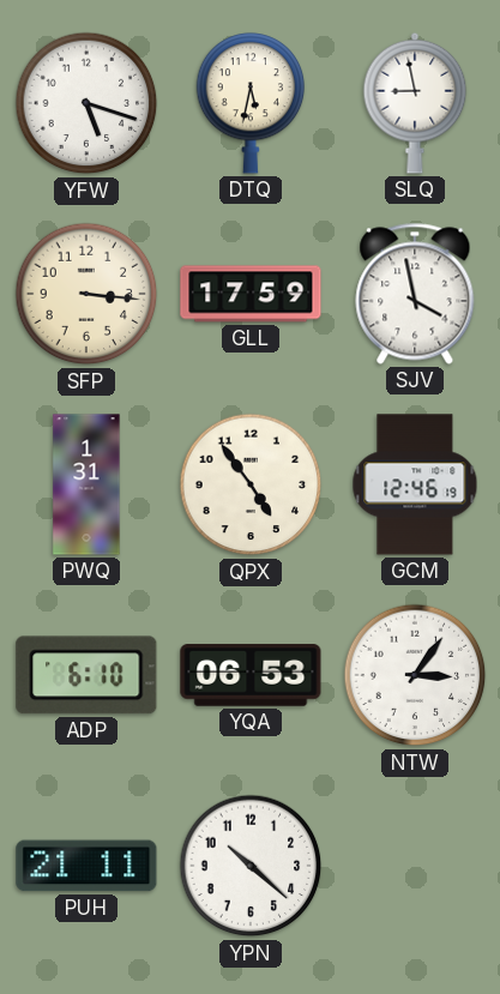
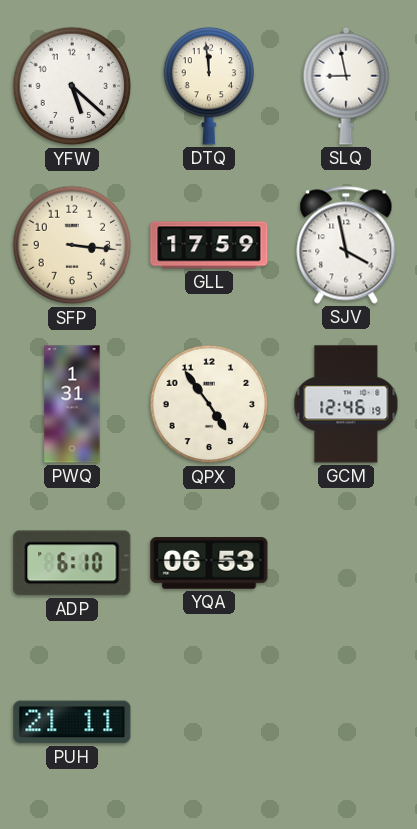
YFW: 5:18 -> 5:22 (72, 86)
DTQ: 5:32 -> 11:59 (209, 86)
NTW: 3:06 -> none (415, 675)
YPN: 10:22 -> none (251, 866)
